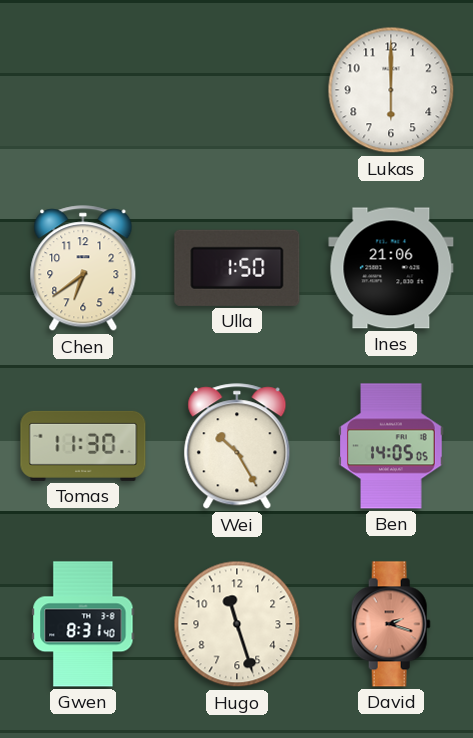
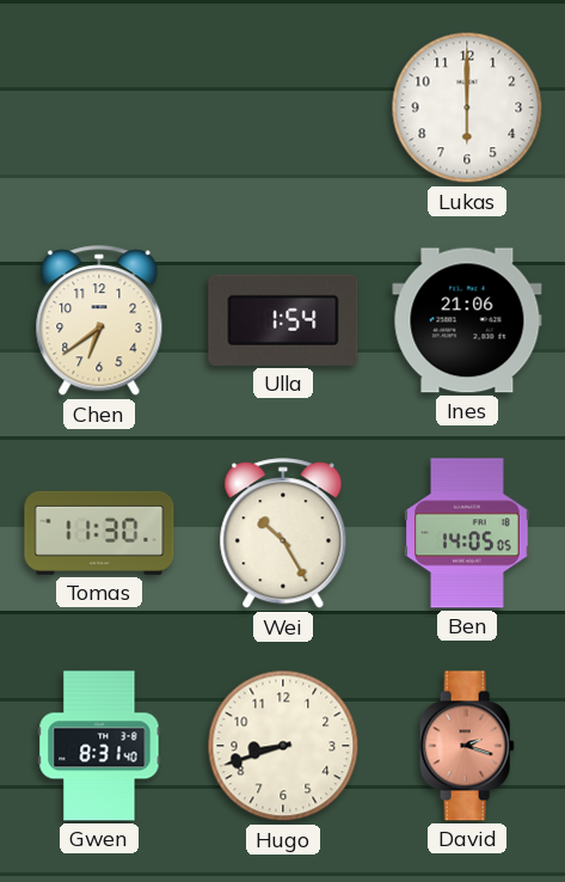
Ulla: 1:50 -> 1:54 (283, 320)
Hugo: 11:27 -> 8:42 (283, 746)
